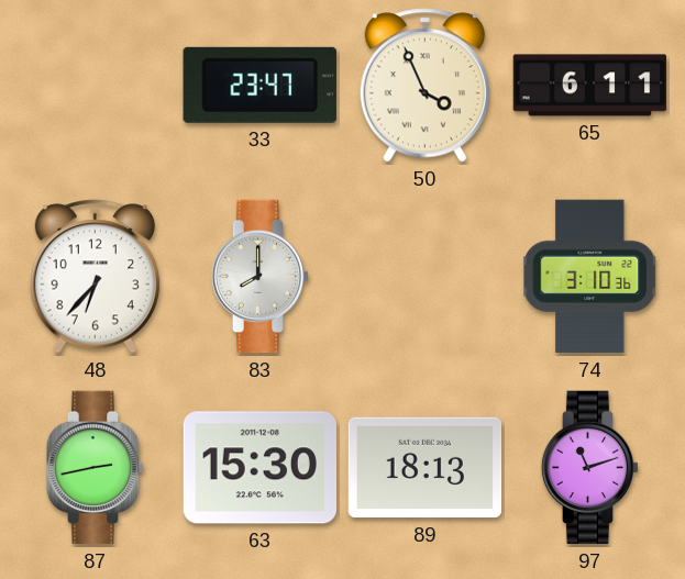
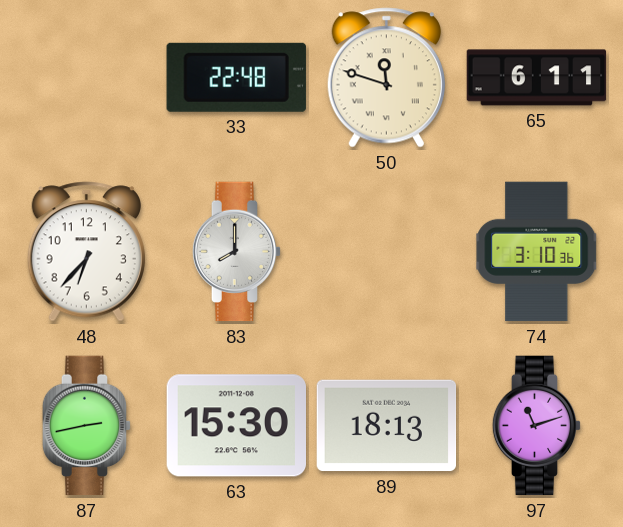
33: 23:47 -> 22:48 (236, 77)
50: 3:56 -> 11:48 (386, 78)
